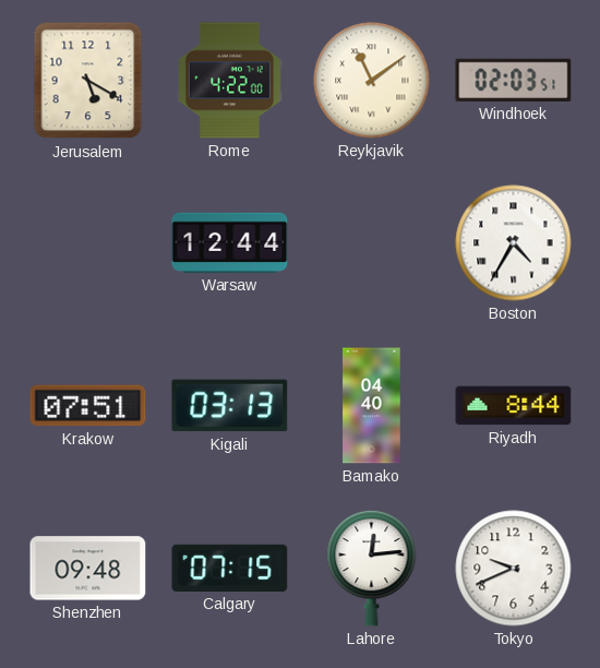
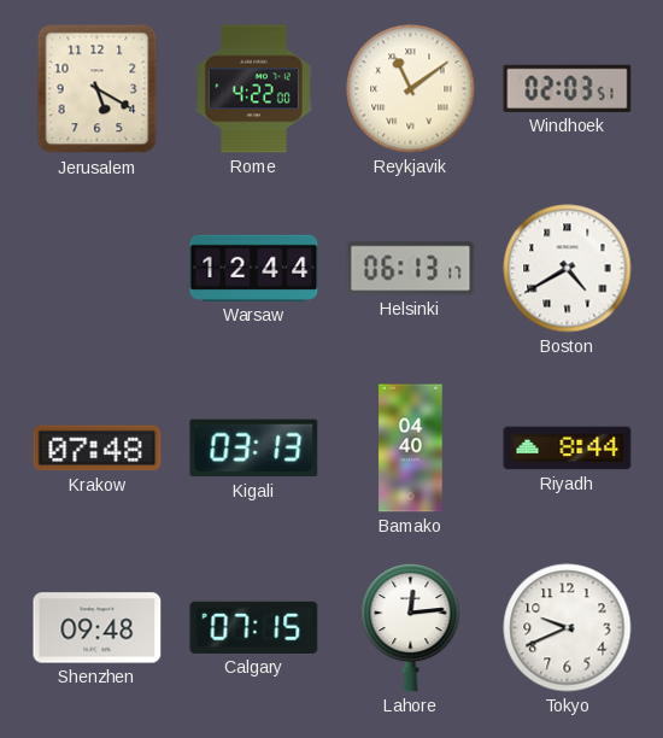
Helsinki: none -> 06:13 (411, 269)
Boston: 4:35 -> 4:40 (568, 269)
Krakow: 07:51 -> 07:48 (98, 449)
